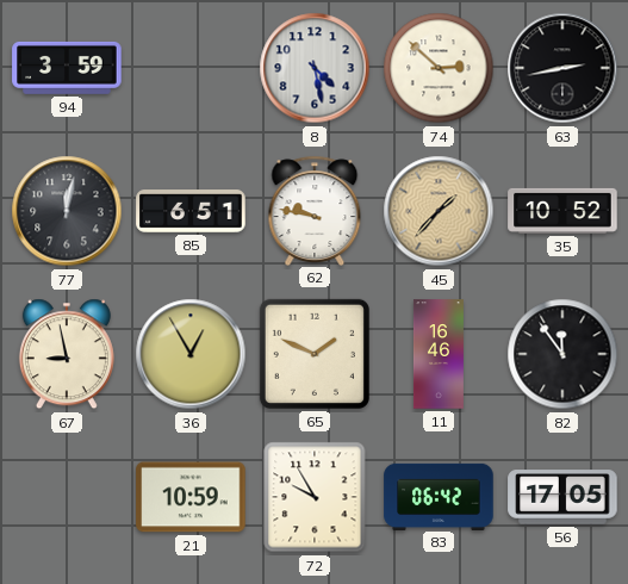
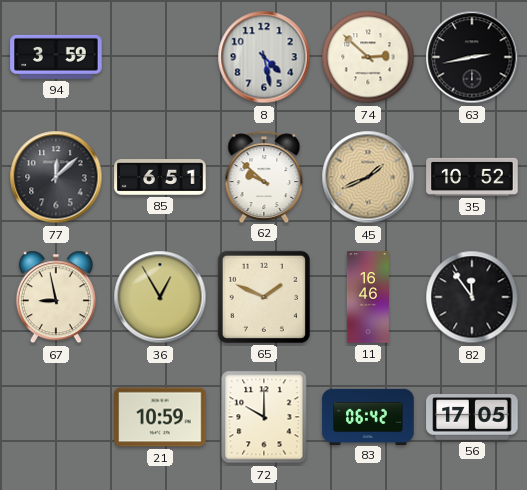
77: 12:02 -> 12:08 (56, 177)
62: 9:47 -> 9:52 (264, 176)
45: 1:37 -> 1:41 (368, 177)
72: 9:55 -> 10:00 (264, 417)
